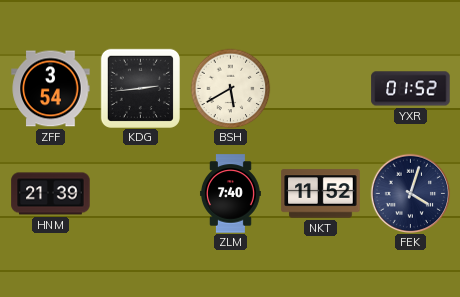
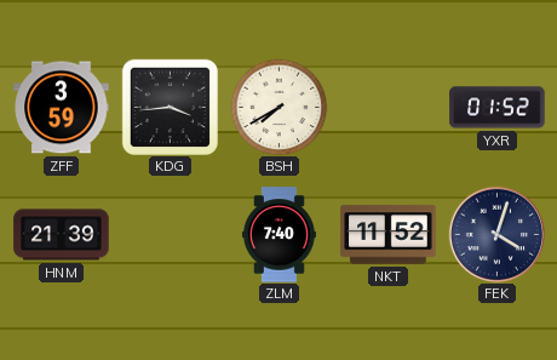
ZFF: 3:54 -> 3:59 (62, 108)
KDG: 2:44 -> 3:44 (170, 107)
BSH: 5:40 -> 7:40 (278, 107)
